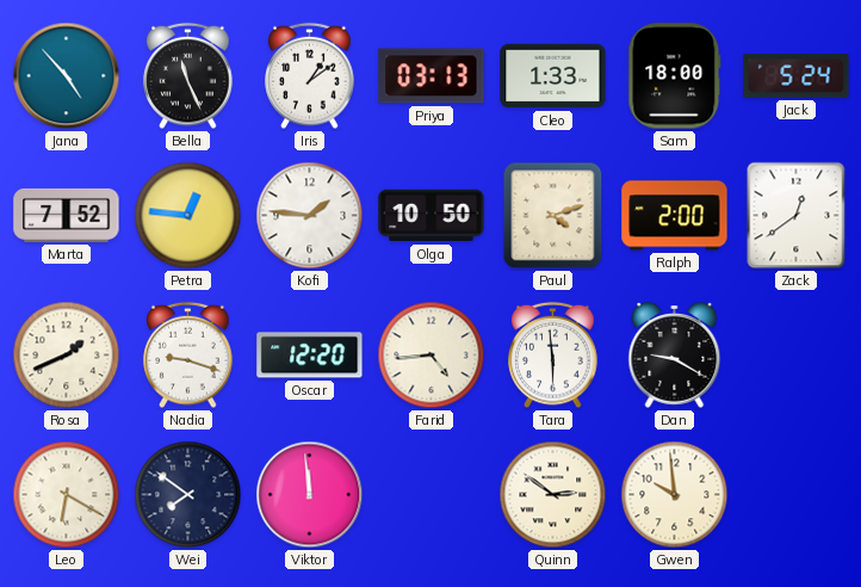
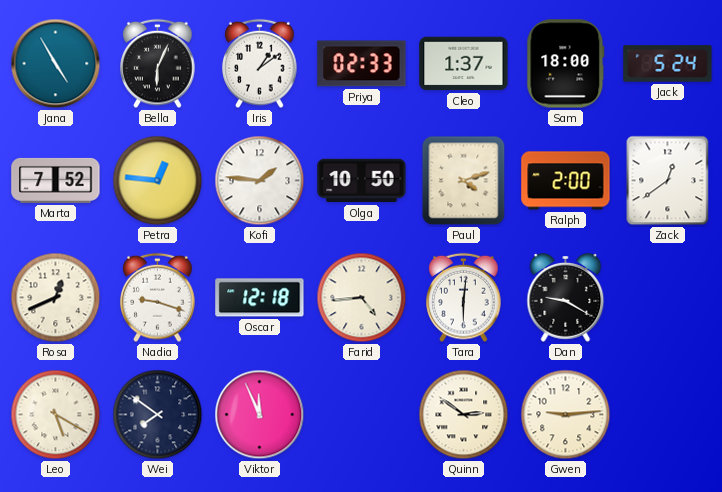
Jana: 4:53 -> 4:55 (56, 64)
Bella: 11:26 -> 6:04 (158, 64)
Priya: 03:13 -> 02:33 (362, 64)
Cleo: 1:33 -> 1:37 (464, 64)
Rosa: 1:41 -> 12:41 (56, 298)
Oscar: 12:20 -> 12:18 (260, 298)
Tara: 5:59 -> 6:01 (464, 298)
Leo: 6:20 -> 5:20 (56, 415)
Viktor: 11:59 -> 11:56 (260, 415)
Gwen: 9:59 -> 9:14 (566, 415)
